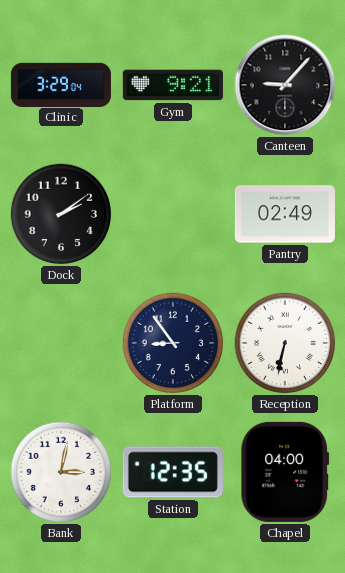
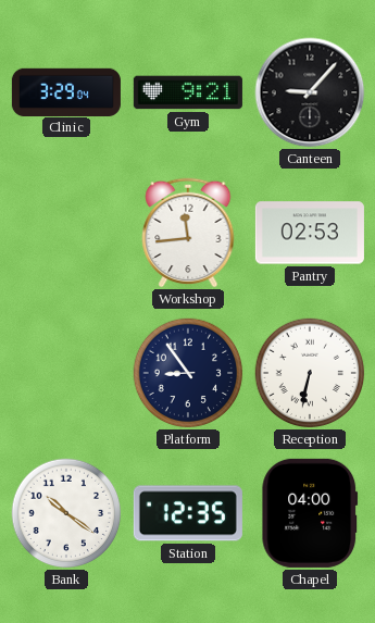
Dock: 2:09 -> none (61, 214)
Workshop: none -> 11:44 (188, 233)
Pantry: 02:49 -> 02:53 (310, 233)
Bank: 3:02 -> 10:21 (66, 513)
